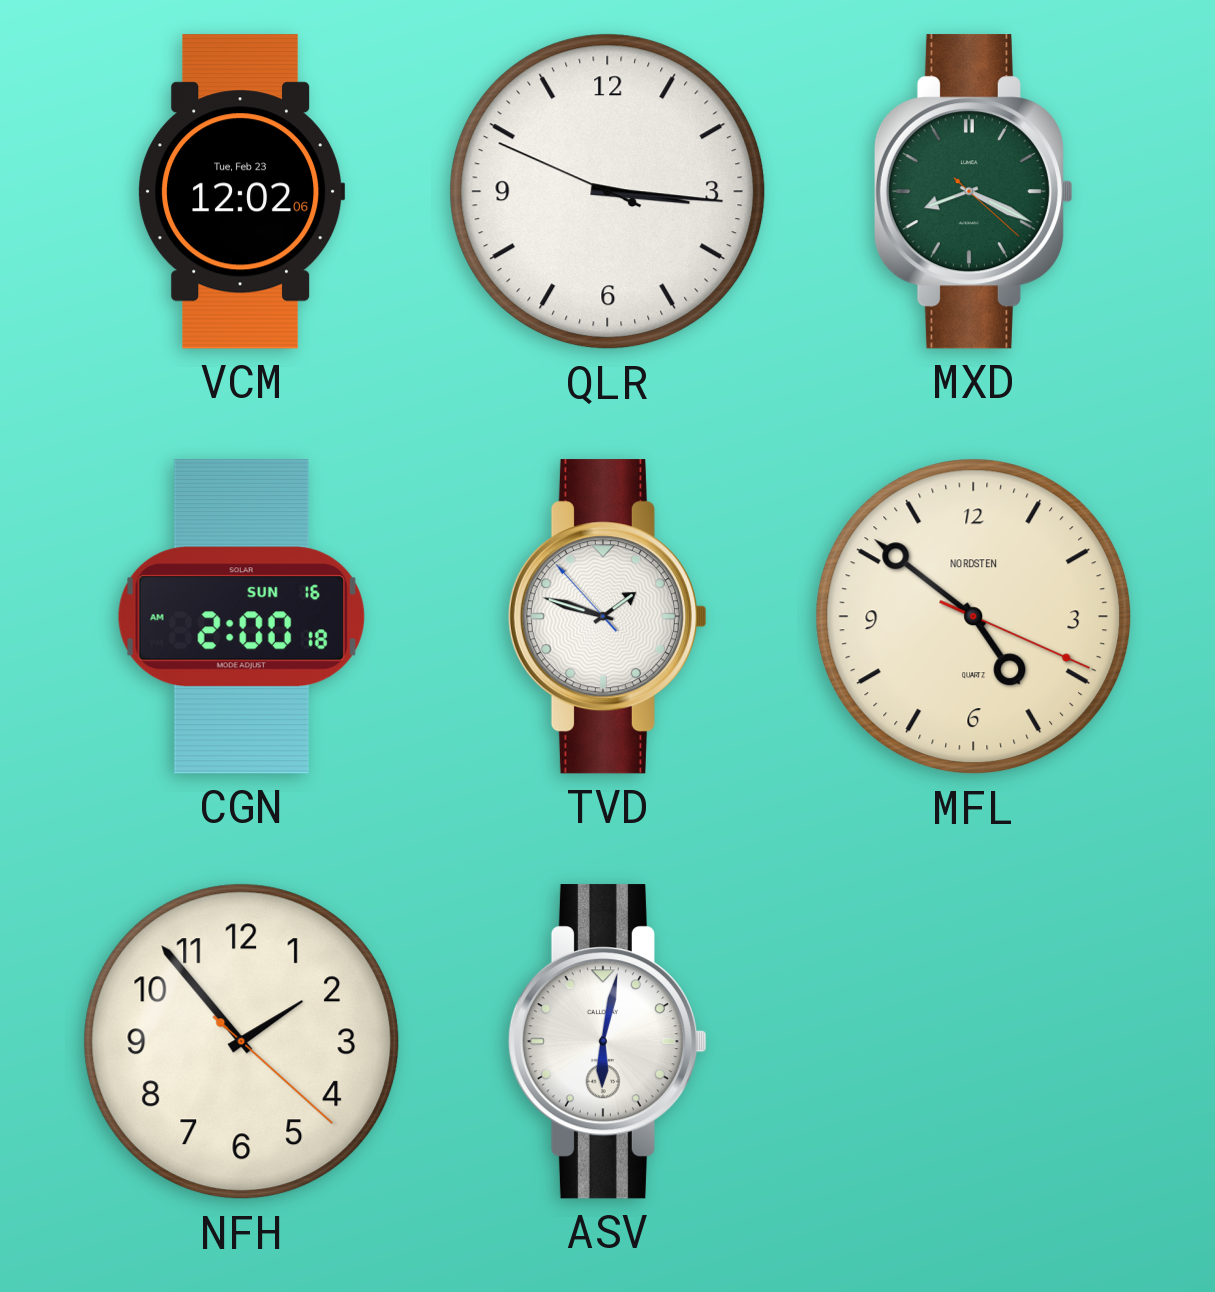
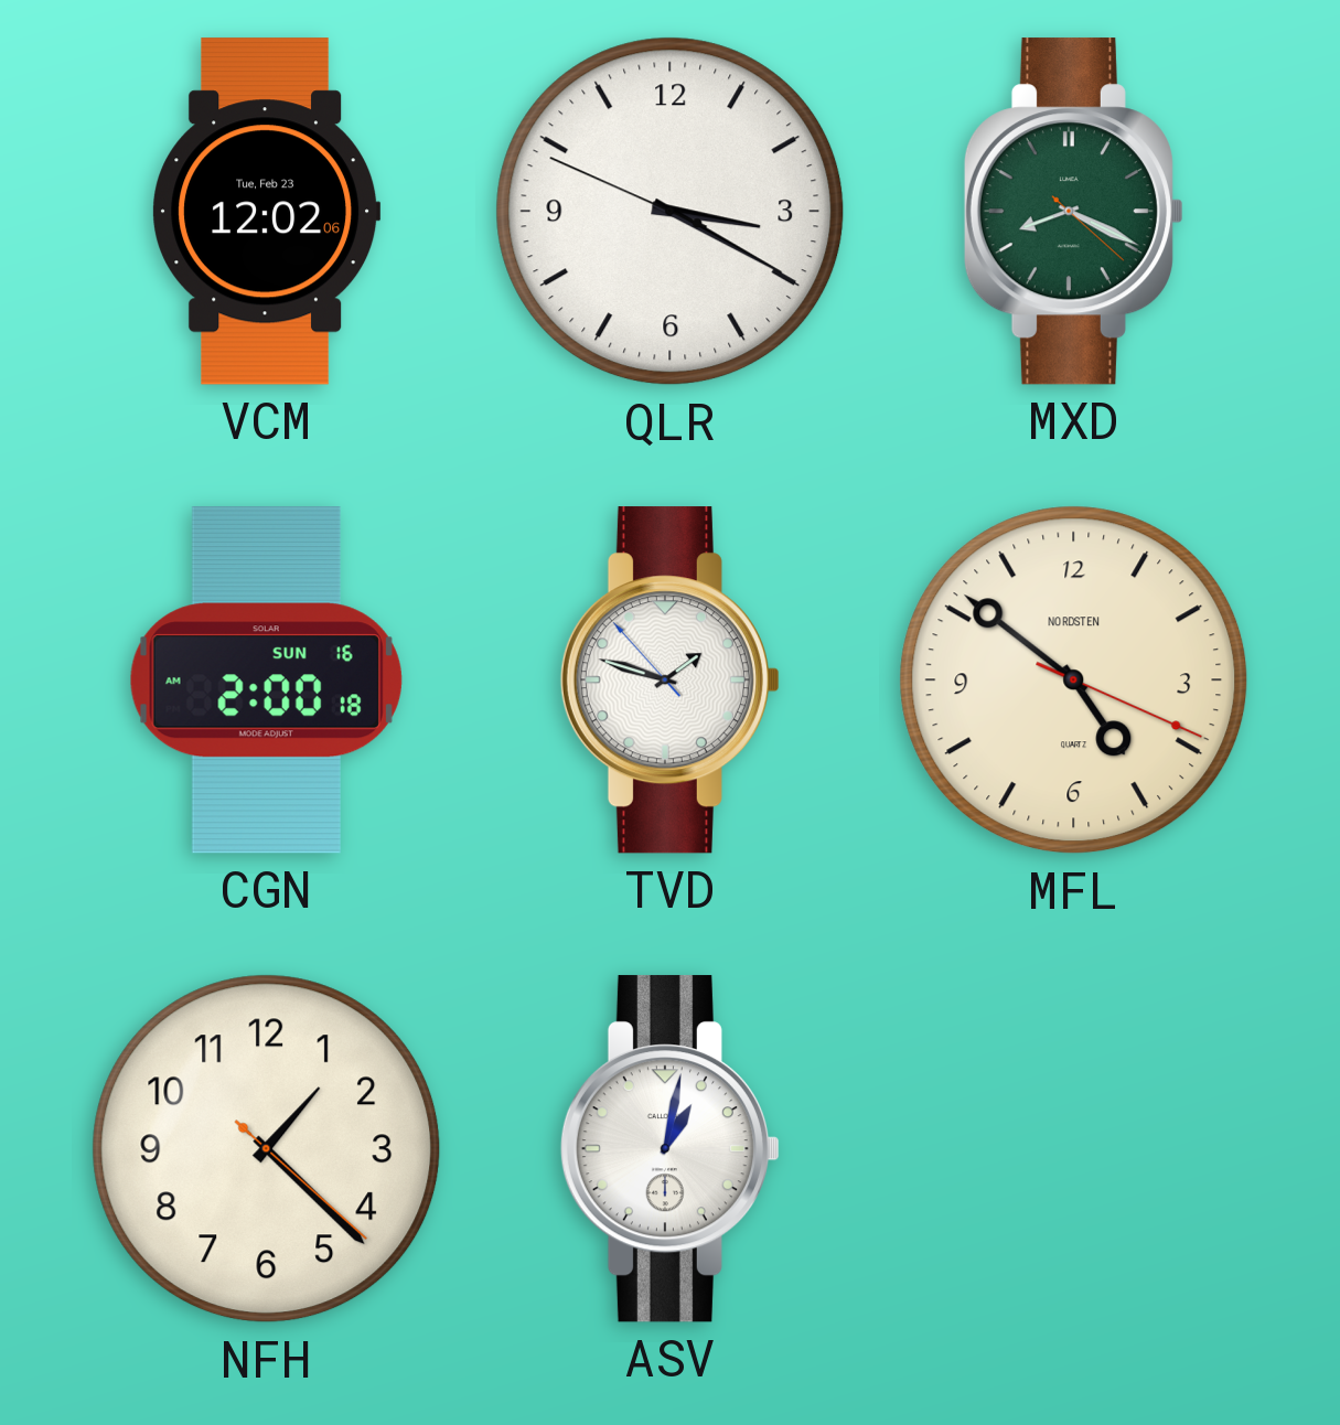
QLR: 3:15 -> 3:19 (671, 212)
NFH: 1:53 -> 1:22 (267, 1149)
ASV: 6:02 -> 1:02 (669, 1149)
